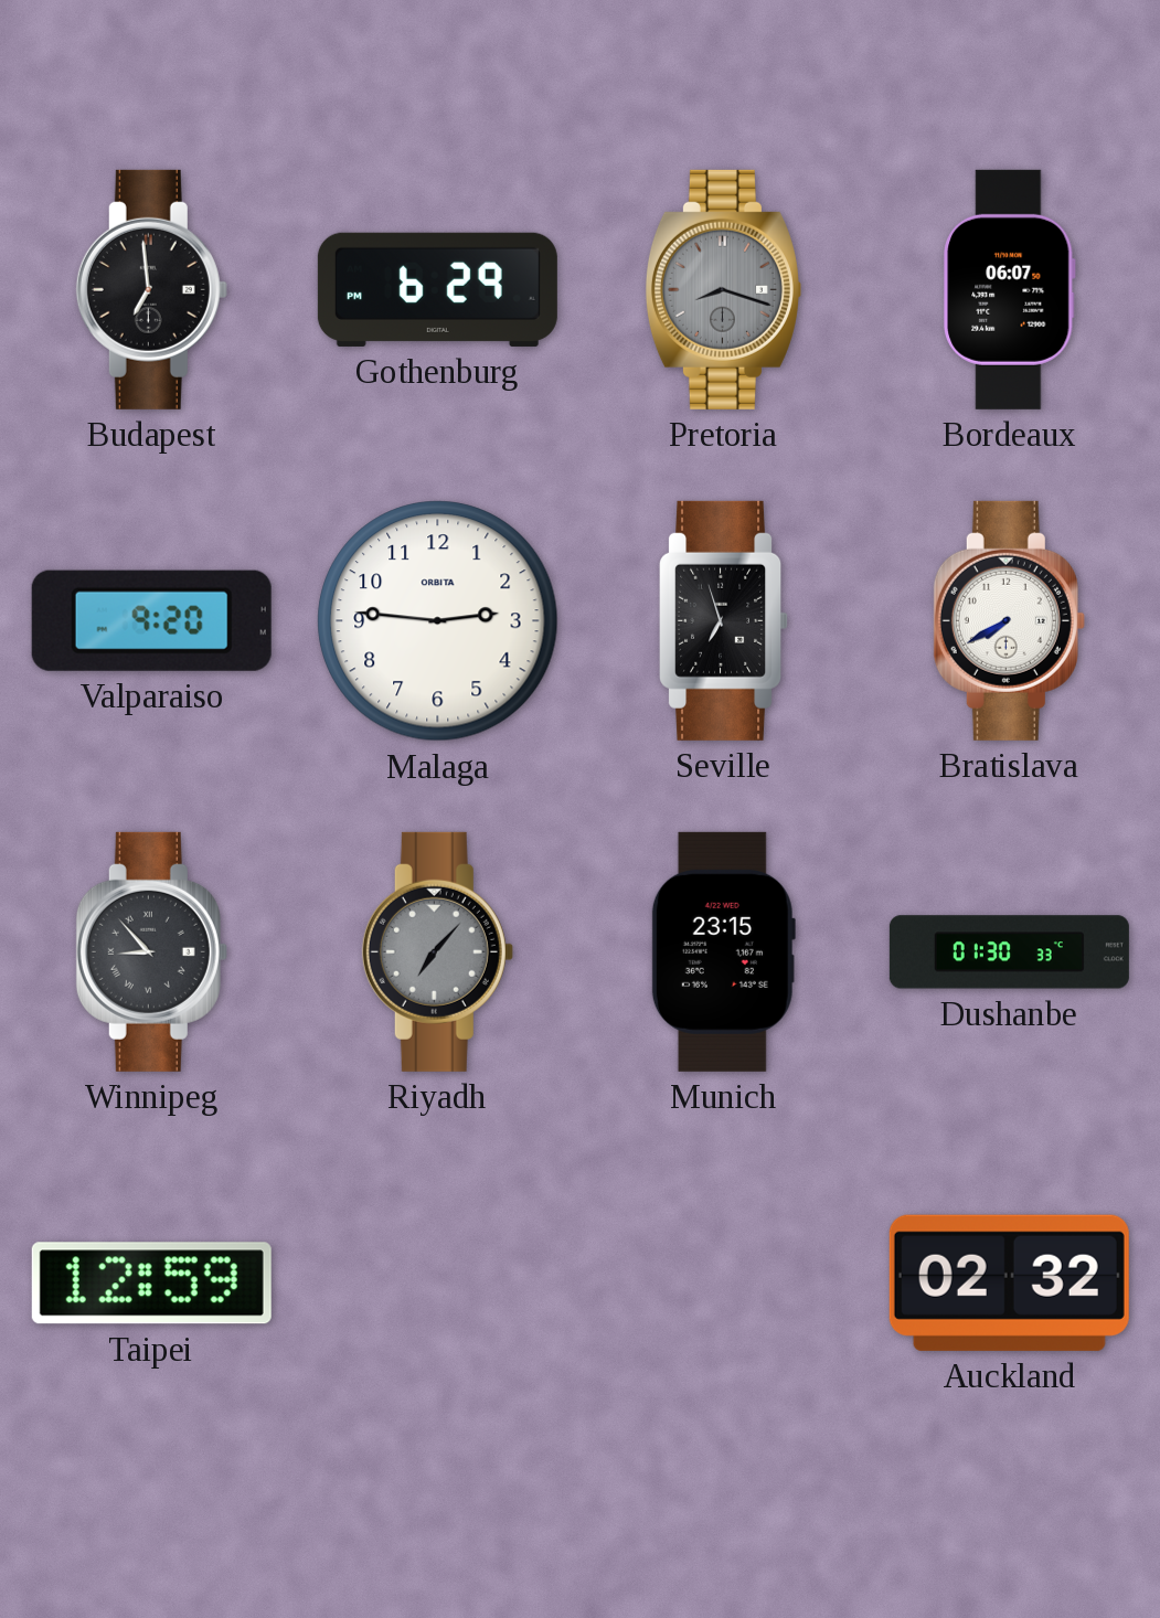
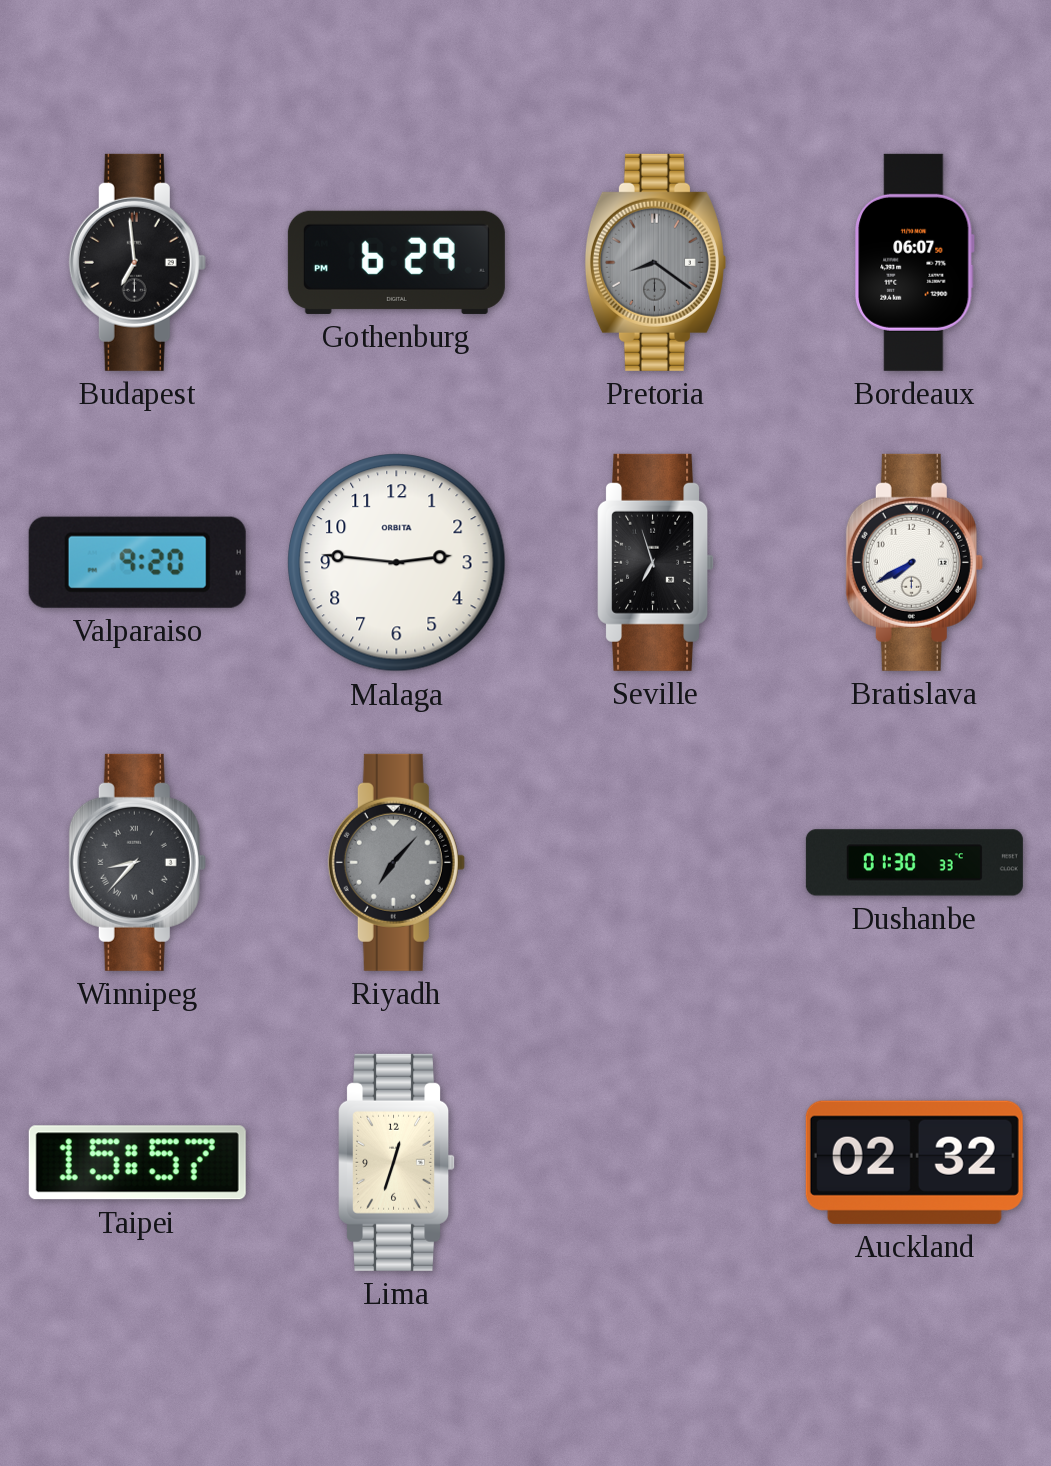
Pretoria: 8:18 -> 8:21 (655, 262)
Winnipeg: 8:53 -> 8:37 (137, 862)
Munich: 23:15 -> none (723, 951)
Taipei: 12:59 -> 15:57 (137, 1163)
Lima: none -> 12:33 (397, 1162)
